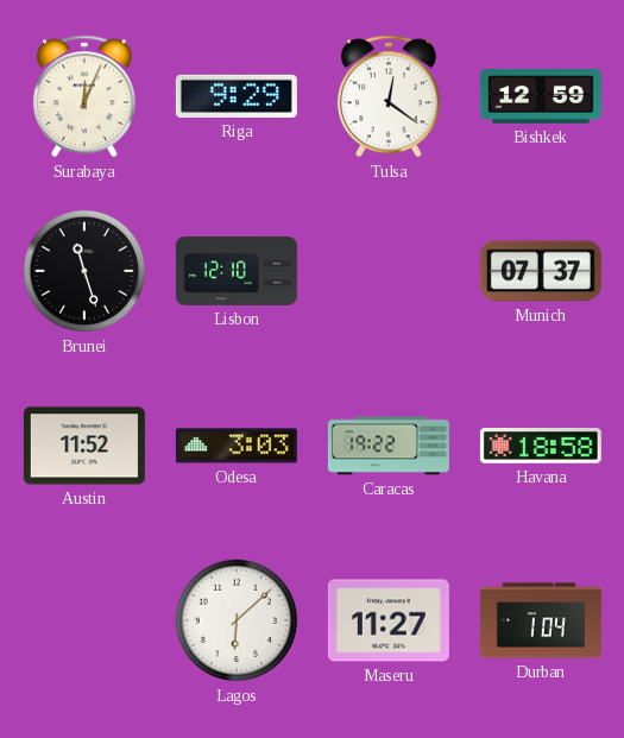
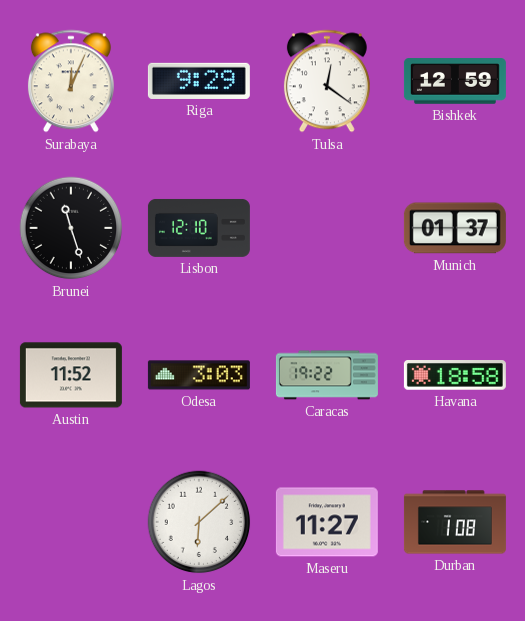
Munich: 07:37 -> 01:37 (455, 228)
Durban: 1:04 -> 1:08 (455, 522)
